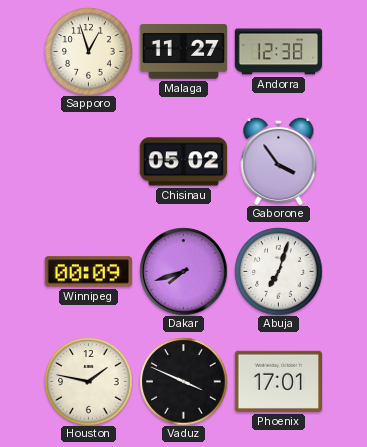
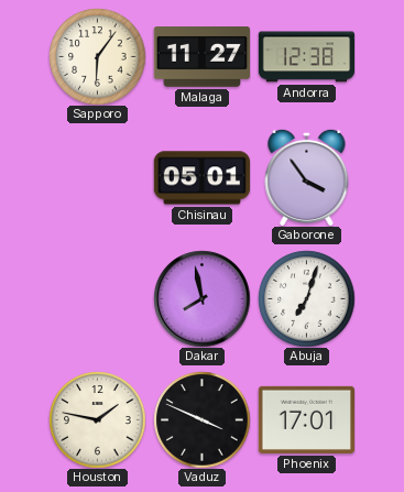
Sapporo: 12:57 -> 6:06 (97, 56)
Chisinau: 05:02 -> 05:01 (201, 178)
Winnipeg: 00:09 -> none (88, 272)
Dakar: 7:42 -> 7:58 (201, 298)
